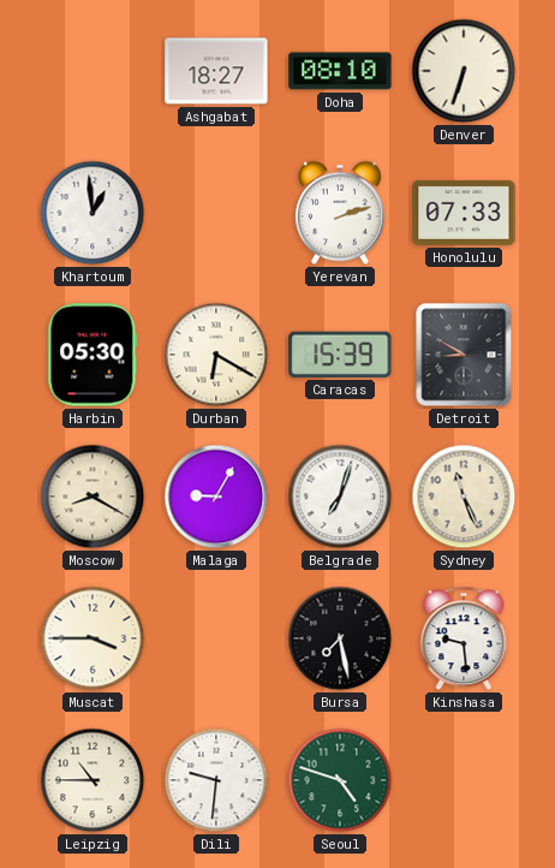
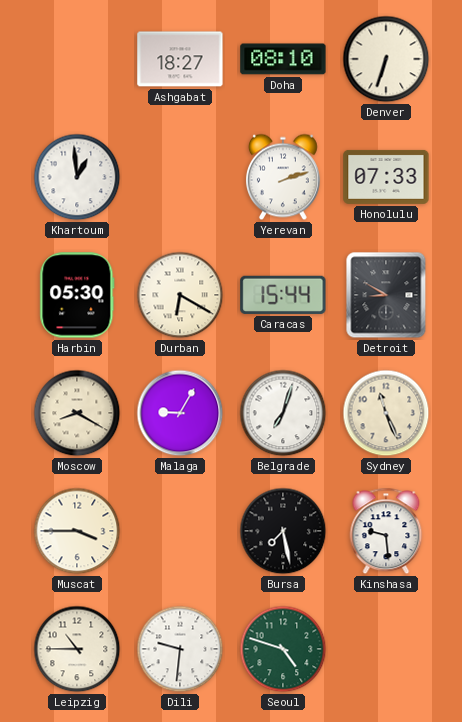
Caracas: 15:39 -> 15:44 (283, 295)
